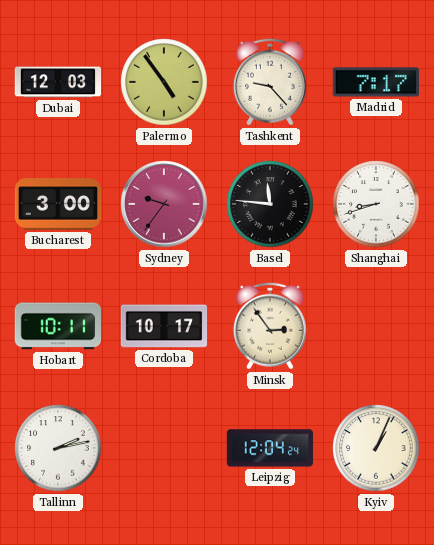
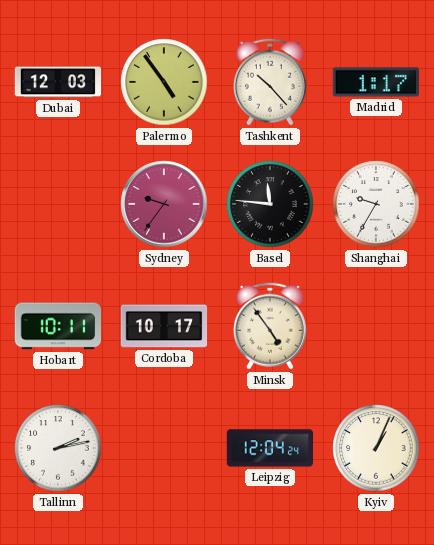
Tashkent: 9:23 -> 10:23 (270, 82)
Madrid: 7:17 -> 1:17 (375, 82)
Bucharest: 3:00 -> none (58, 204)
Shanghai: 8:42 -> 9:35 (376, 204)
Minsk: 2:54 -> 4:54 (270, 326)
